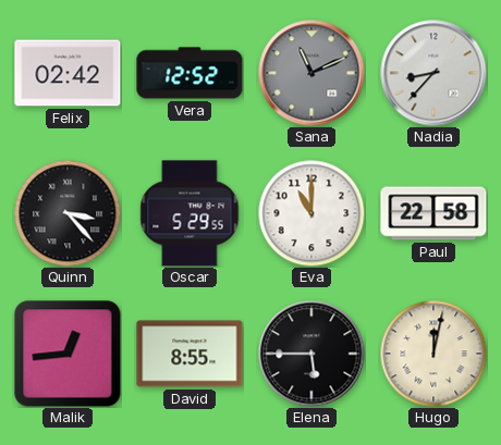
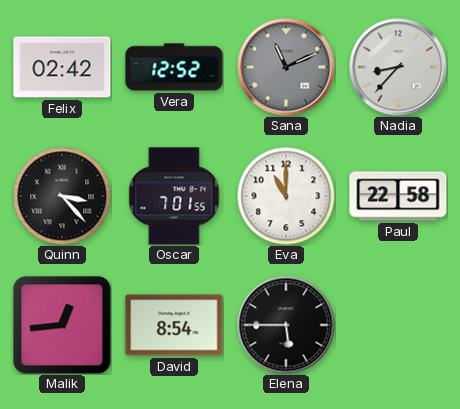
Oscar: 5:29 -> 7:01 (174, 196)
David: 8:55 -> 8:54 (174, 325)
Hugo: 12:02 -> none (433, 354)
